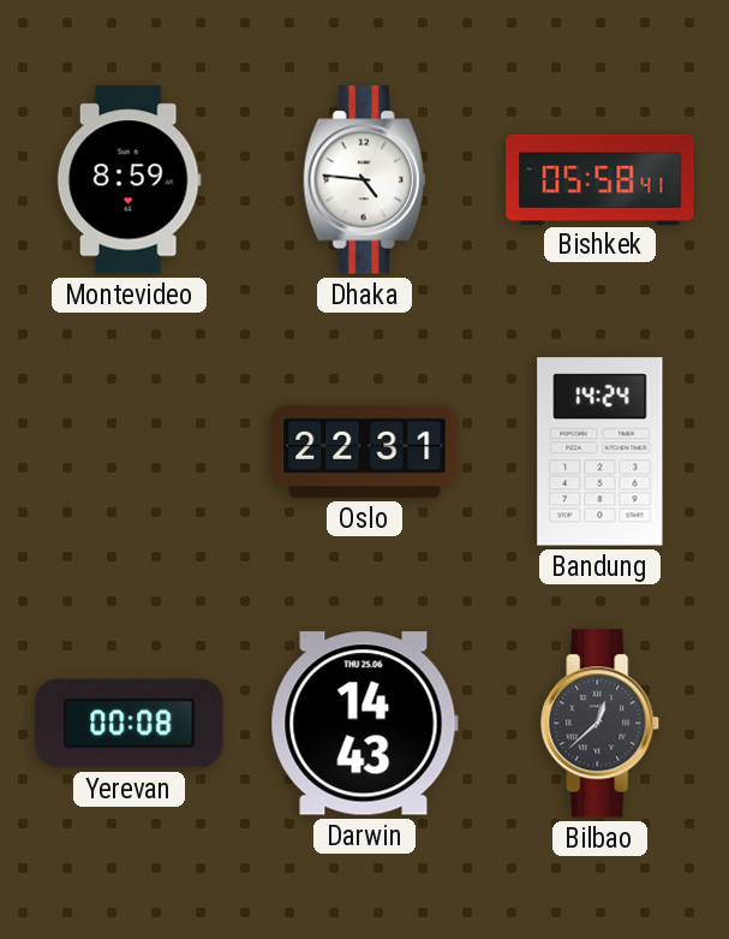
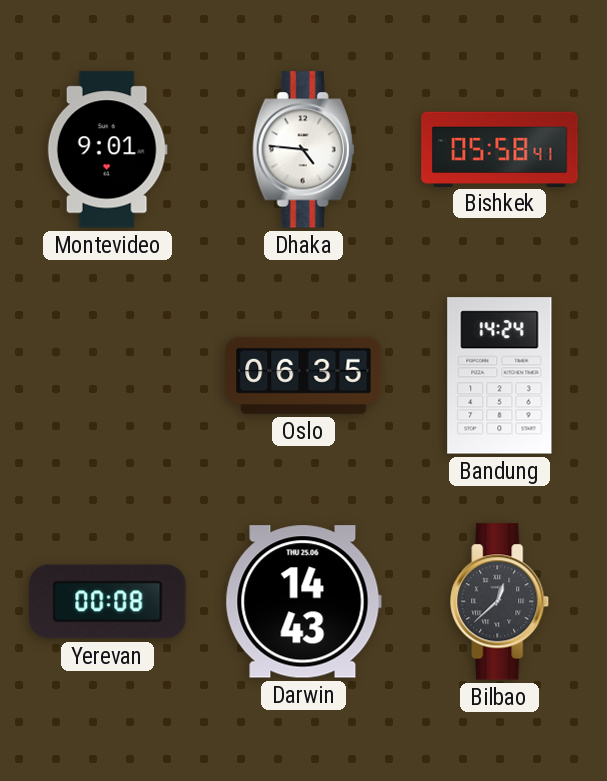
Montevideo: 8:59 -> 9:01 (107, 150)
Oslo: 22:31 -> 06:35 (304, 375)
